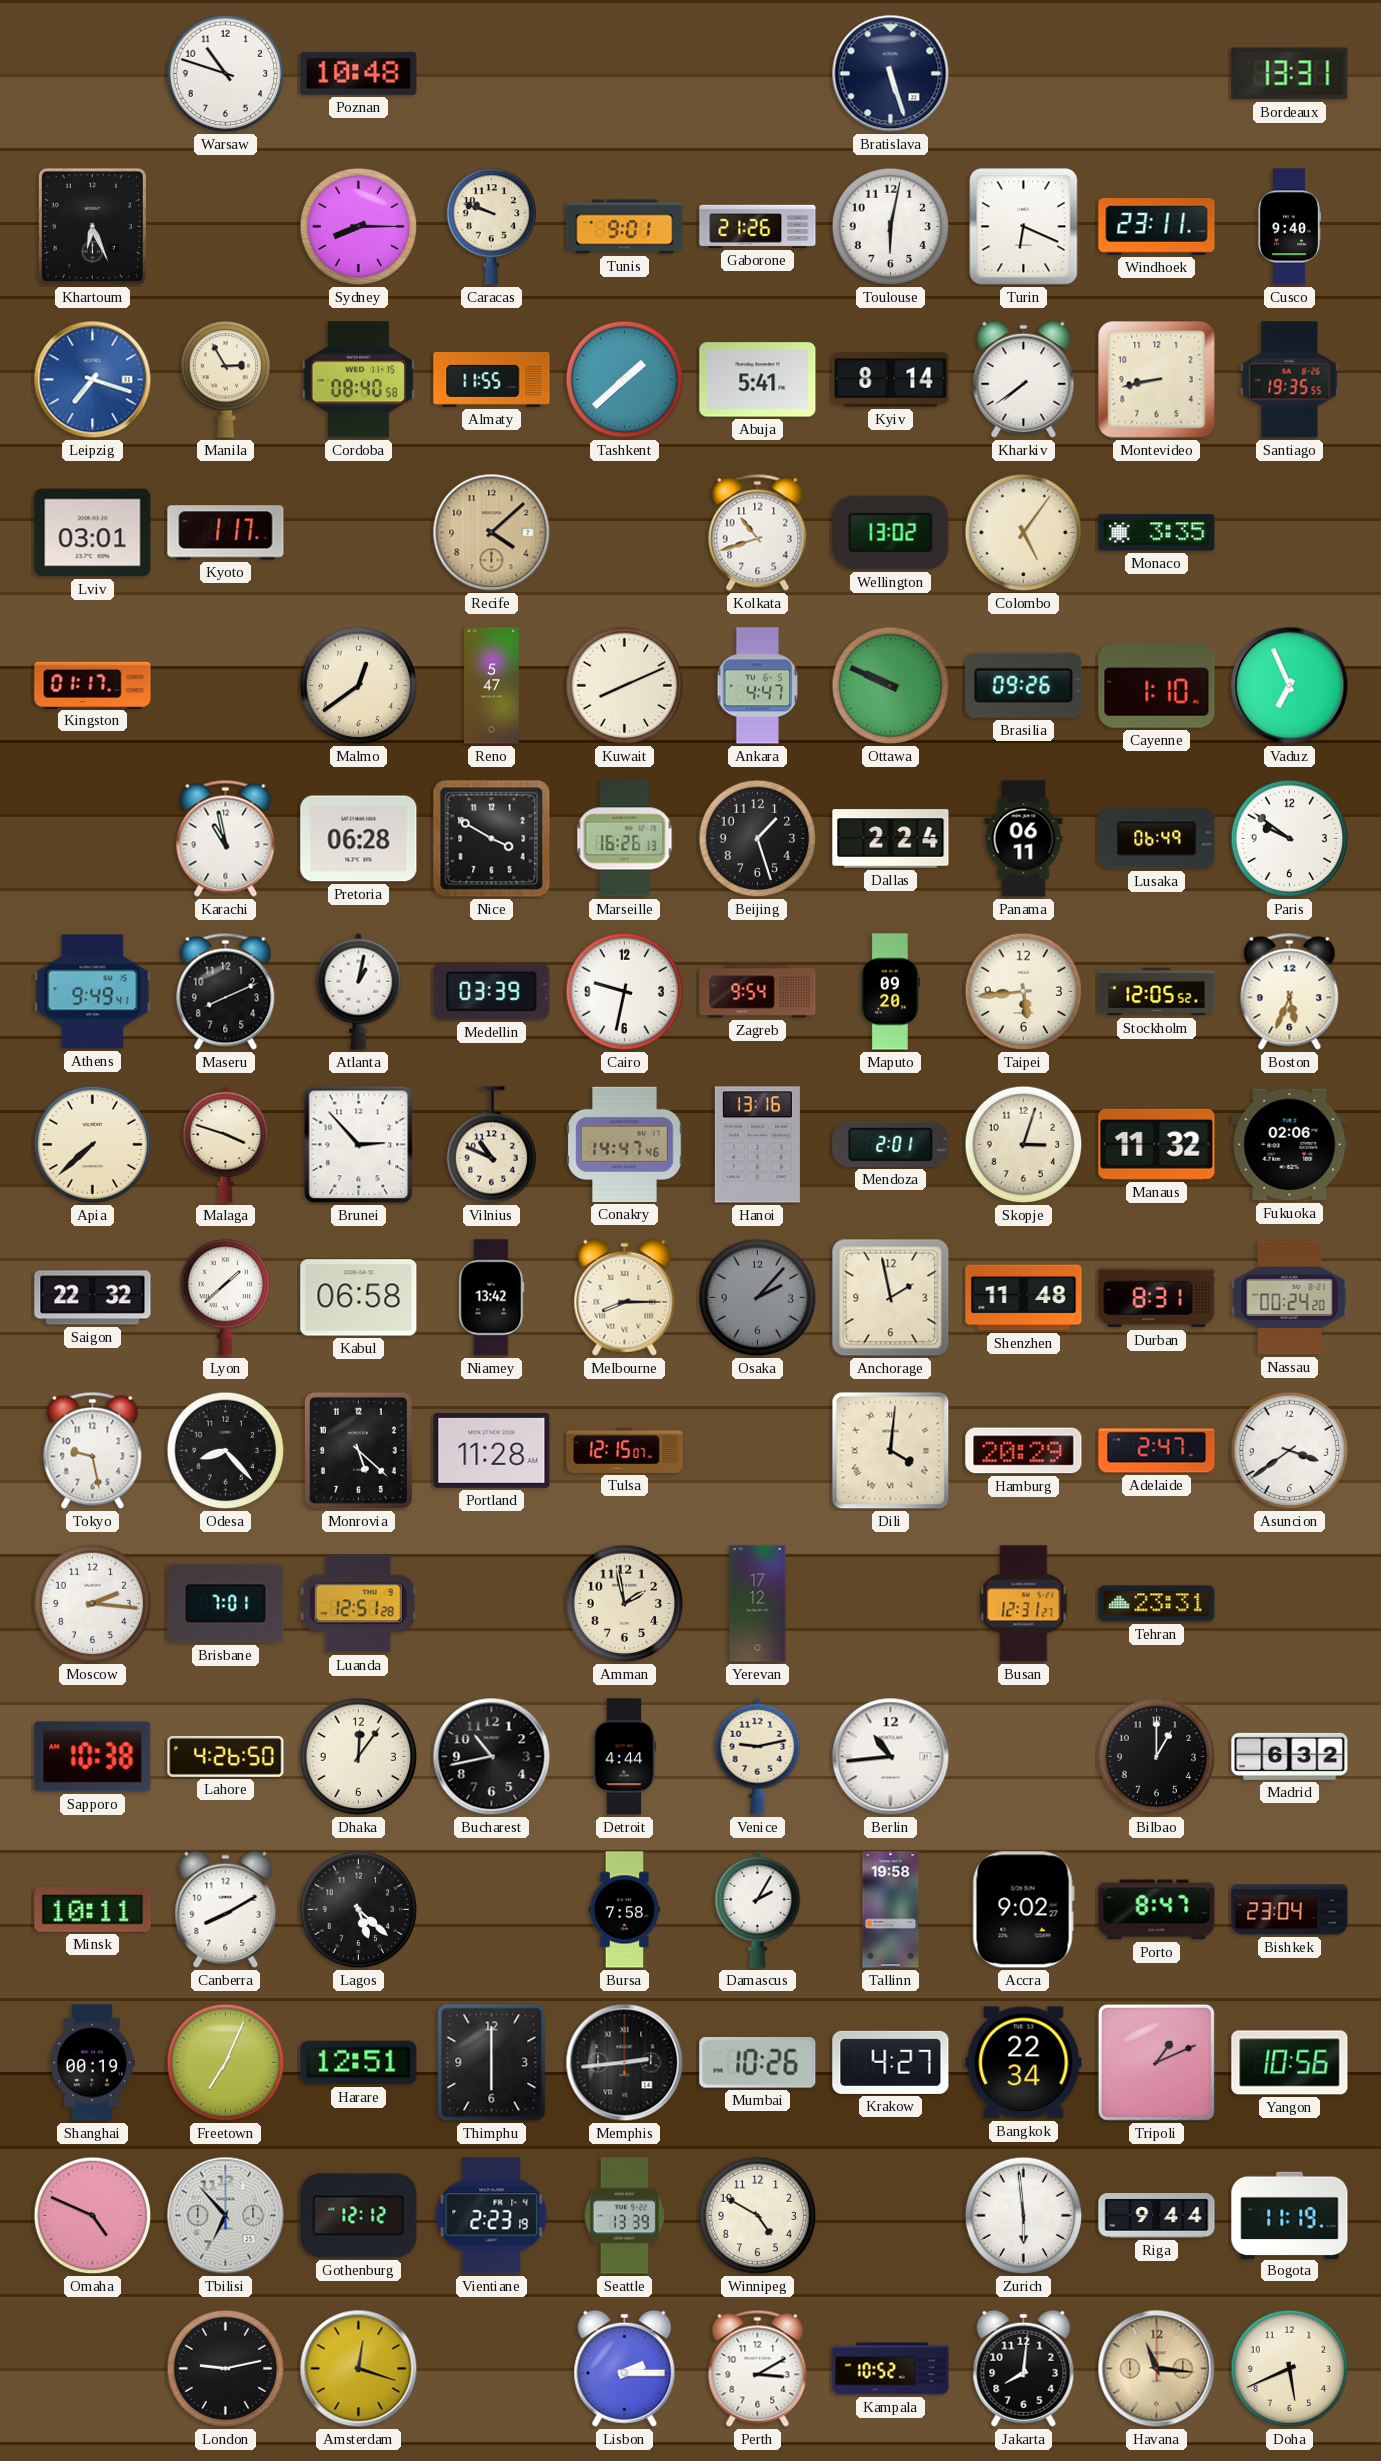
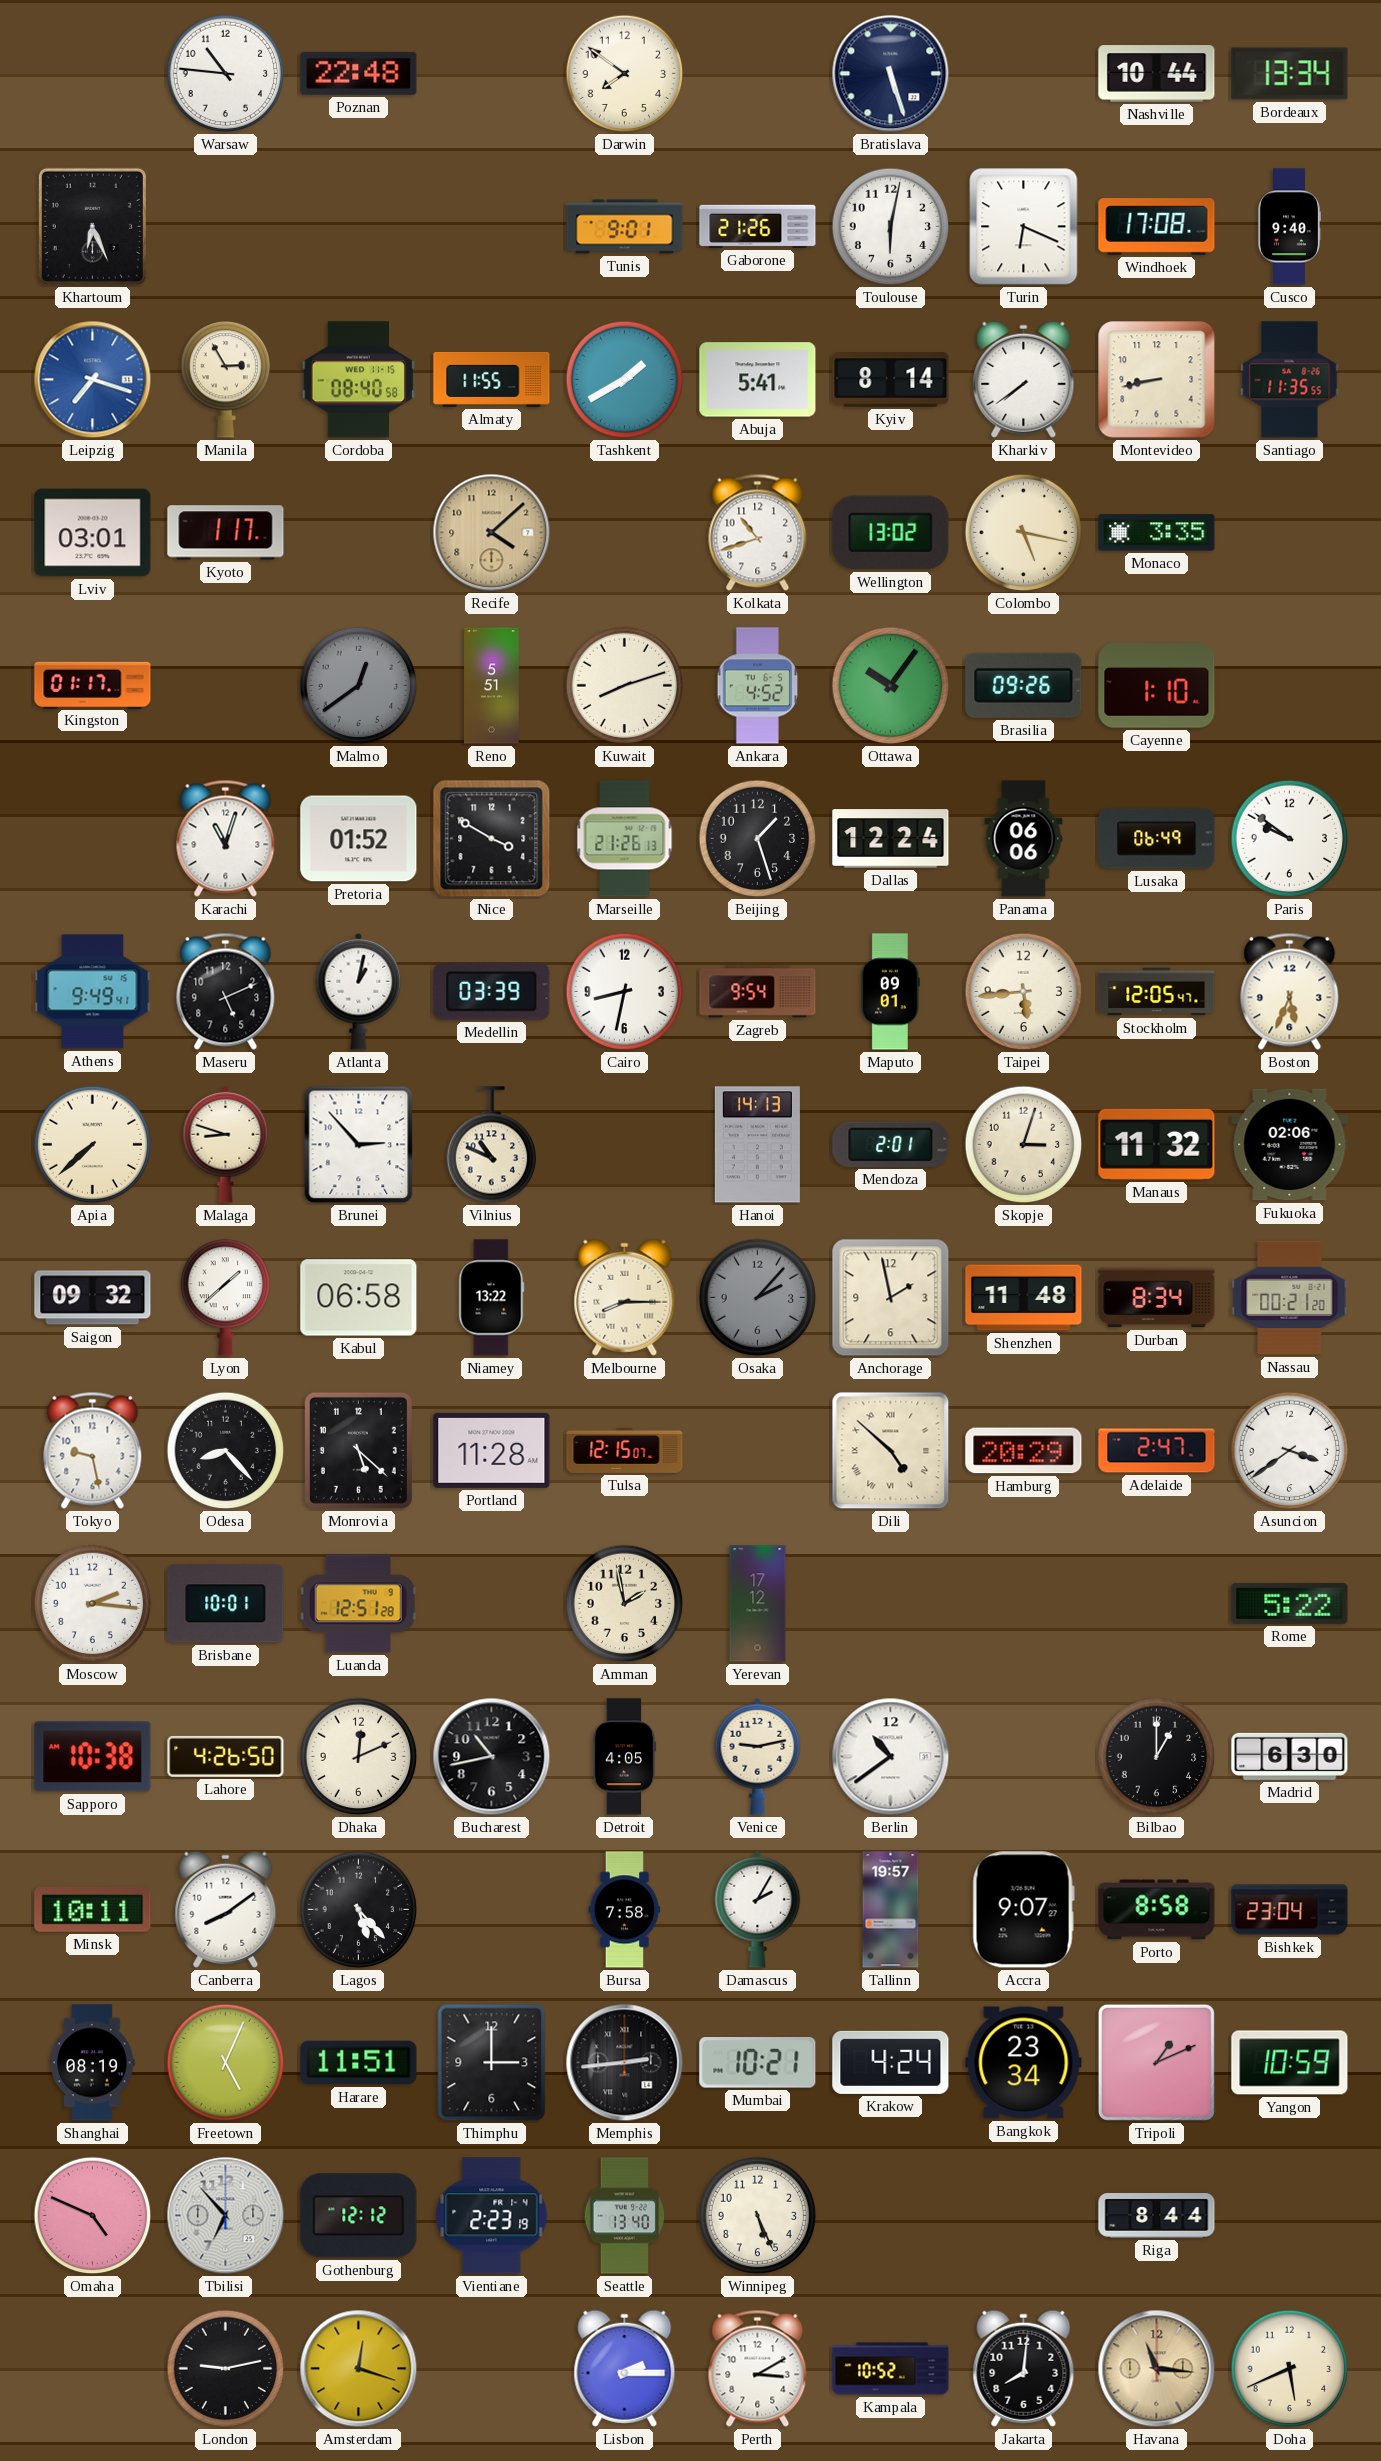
Warsaw: 10:48 -> 10:46 (226, 74)
Poznan: 10:48 -> 22:48 (359, 73)
Darwin: none -> 7:51 (625, 74)
Nashville: none -> 10:44 (1157, 74)
Bordeaux: 13:31 -> 13:34 (1290, 74)
Sydney: 8:15 -> none (359, 227)
Caracas: 9:48 -> none (492, 227)
Windhoek: 23:11 -> 17:08 (1157, 227)
Tashkent: 1:38 -> 1:40 (625, 380)
Santiago: 19:35 -> 11:35 (1290, 380)
Colombo: 5:06 -> 5:17 (1024, 533)
Malmo dial: cream -> grey (359, 686)
Reno: 5:47 -> 5:51 (492, 686)
Kuwait: 8:11 -> 8:12 (625, 686)
Ankara: 4:47 -> 4:52 (758, 686)
Ottawa: 9:49 -> 10:06 (891, 686)
Vaduz: 6:56 -> none (1290, 686)
Karachi: 10:58 -> 11:03 (226, 838)
Pretoria: 06:28 -> 01:52 (359, 839)
Marseille: 16:26 -> 21:26 (625, 839)
Dallas: 2:24 -> 12:24 (891, 839)
Panama: 06:11 -> 06:06 (1024, 839)
Maseru: 8:11 -> 5:11 (226, 991)
Cairo: 9:32 -> 8:32 (625, 992)
Maputo: 09:20 -> 09:01 (890, 992)
Stockholm: 12:05:52 -> 12:05:47 (1157, 992)
Malaga: 3:48 -> 8:48 (226, 1144)
Conakry: 14:47 -> none (625, 1144)
Hanoi: 13:16 -> 14:13 (757, 1145)
Saigon: 22:32 -> 09:32 (93, 1298)
Niamey: 13:42 -> 13:22 (492, 1298)
Durban: 8:31 -> 8:34 (1157, 1298)
Nassau: 00:24 -> 00:21 (1290, 1298)
Dili: 4:01 -> 4:52 (891, 1451)
Brisbane: 7:01 -> 10:01 (226, 1604)
Busan: 12:31 -> none (1024, 1604)
Tehran: 23:31 -> none (1157, 1604)
Rome: none -> 5:22 (1290, 1603)
Dhaka: 12:06 -> 12:11 (359, 1757)
Detroit: 4:44 -> 4:05 (624, 1757)
Berlin: 10:44 -> 10:39 (891, 1757)
Madrid: 6:32 -> 6:30 (1290, 1756)
Canberra: 8:10 -> 8:09 (226, 1909)
Lagos: 5:22 -> 5:23 (359, 1910)
Tallinn: 19:58 -> 19:57 (891, 1910)
Accra: 9:02 -> 9:07 (1023, 1910)
Porto: 8:47 -> 8:58 (1157, 1910)
Shanghai: 00:19 -> 08:19 (93, 2063)
Freetown: 7:04 -> 5:04 (226, 2063)
Harare: 12:51 -> 11:51 (359, 2063)
Thimphu: 6:00 -> 3:00 (492, 2063)
Mumbai: 10:26 -> 10:21 (758, 2063)
Krakow: 4:27 -> 4:24 (891, 2062)
Bangkok: 22:34 -> 23:34 (1024, 2063)
Yangon: 10:56 -> 10:59 (1290, 2063)
Seattle: 13:39 -> 13:40 (624, 2216)
Winnipeg: 4:50 -> 5:26 (758, 2216)
Zurich: 5:59 -> none (1024, 2216)
Riga: 9:44 -> 8:44 (1157, 2216)
Bogota: 11:19 -> none (1290, 2215)
